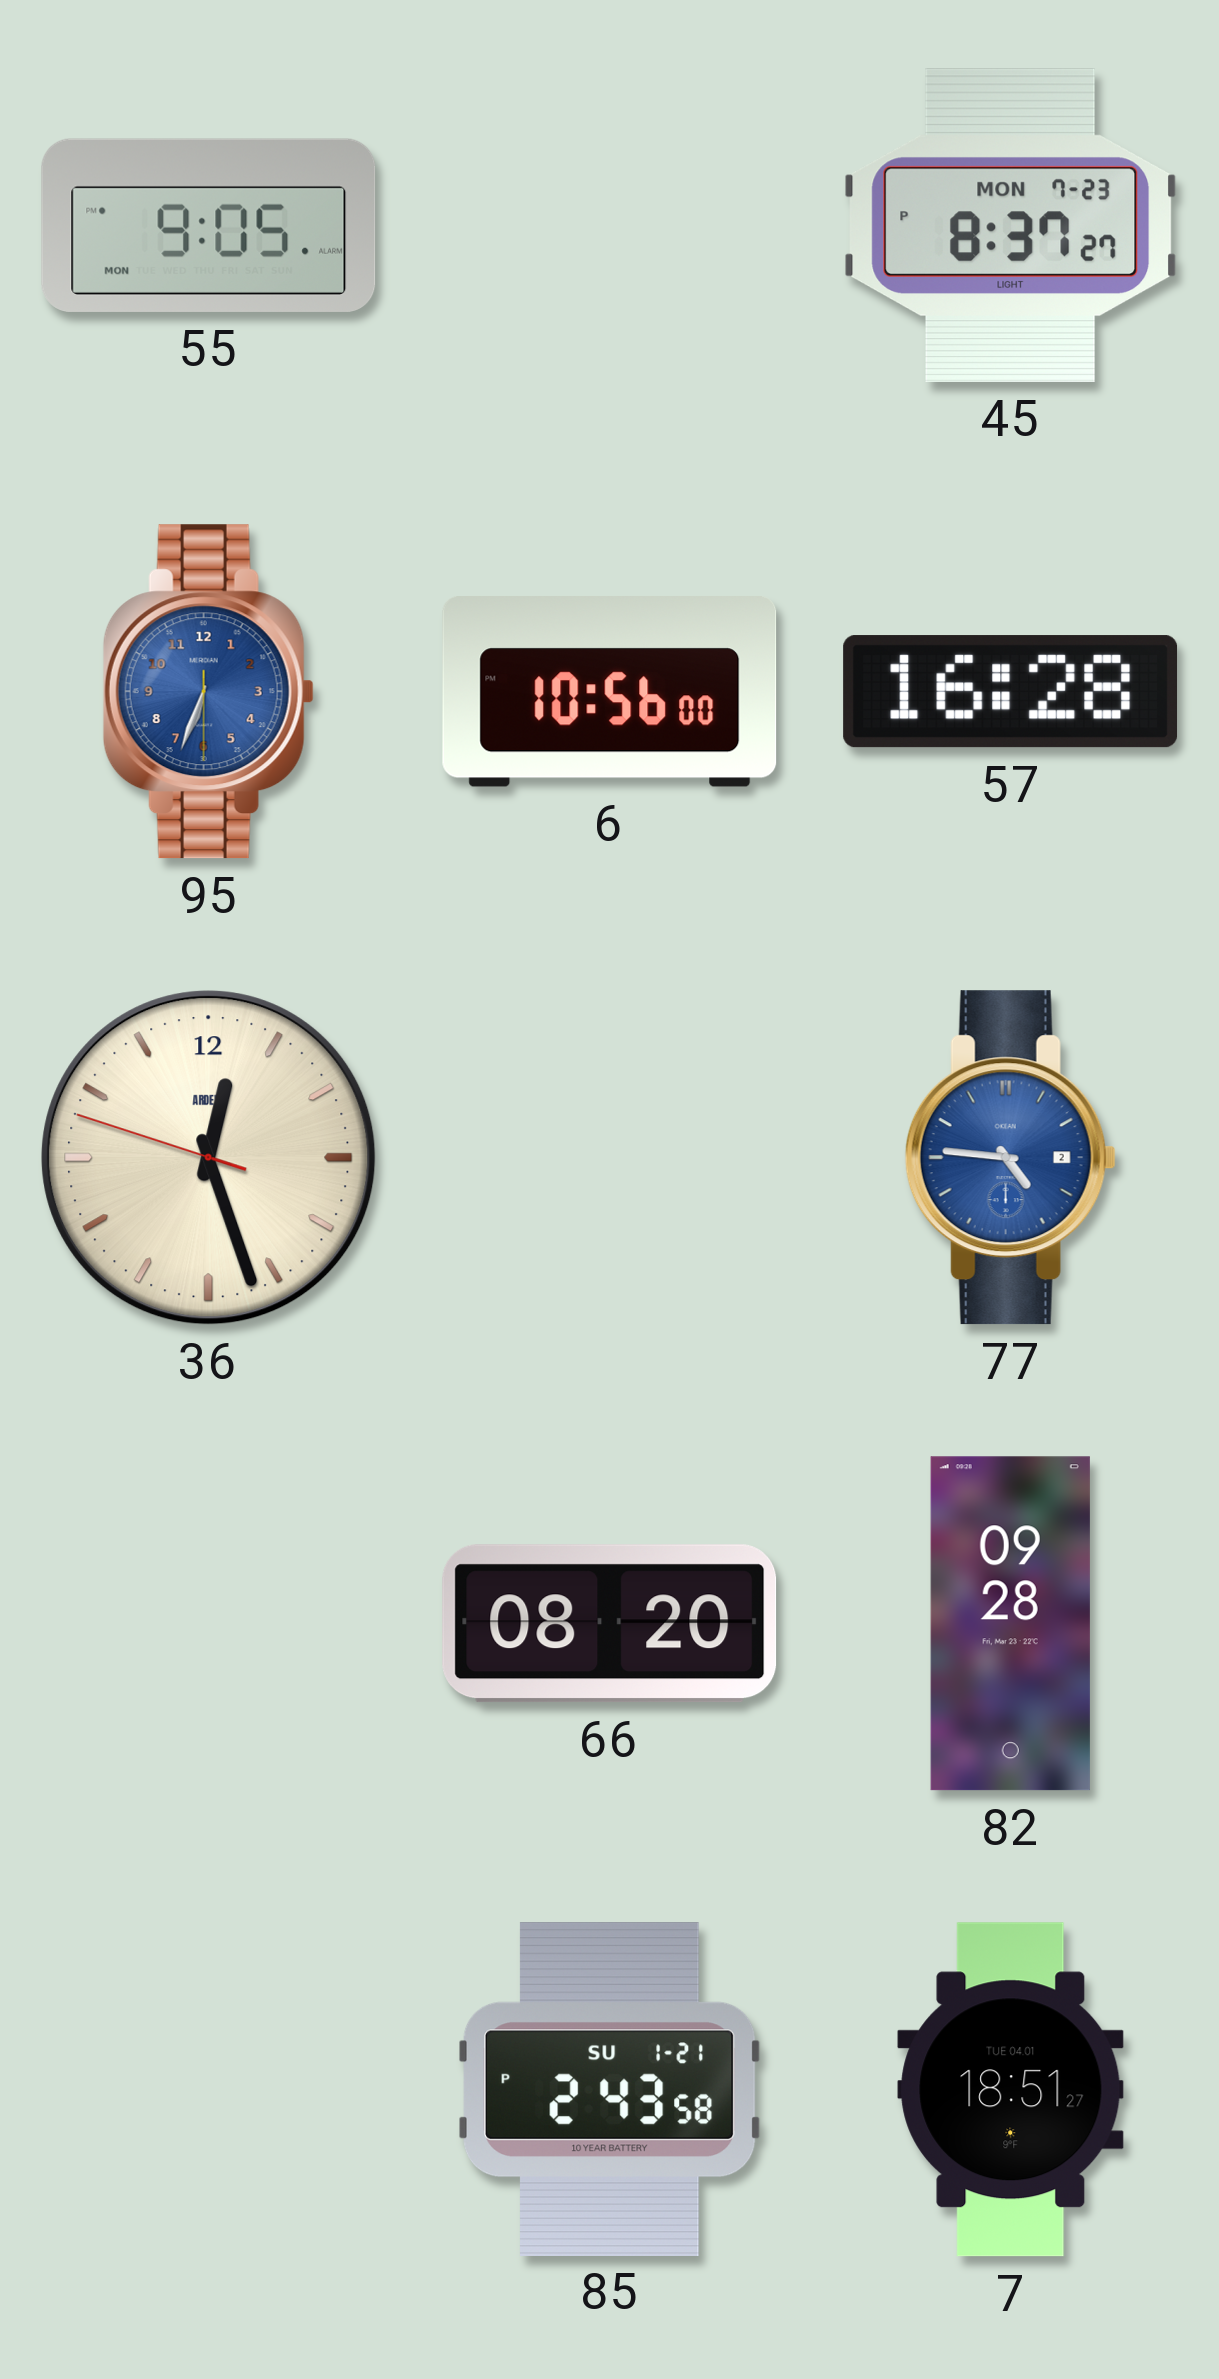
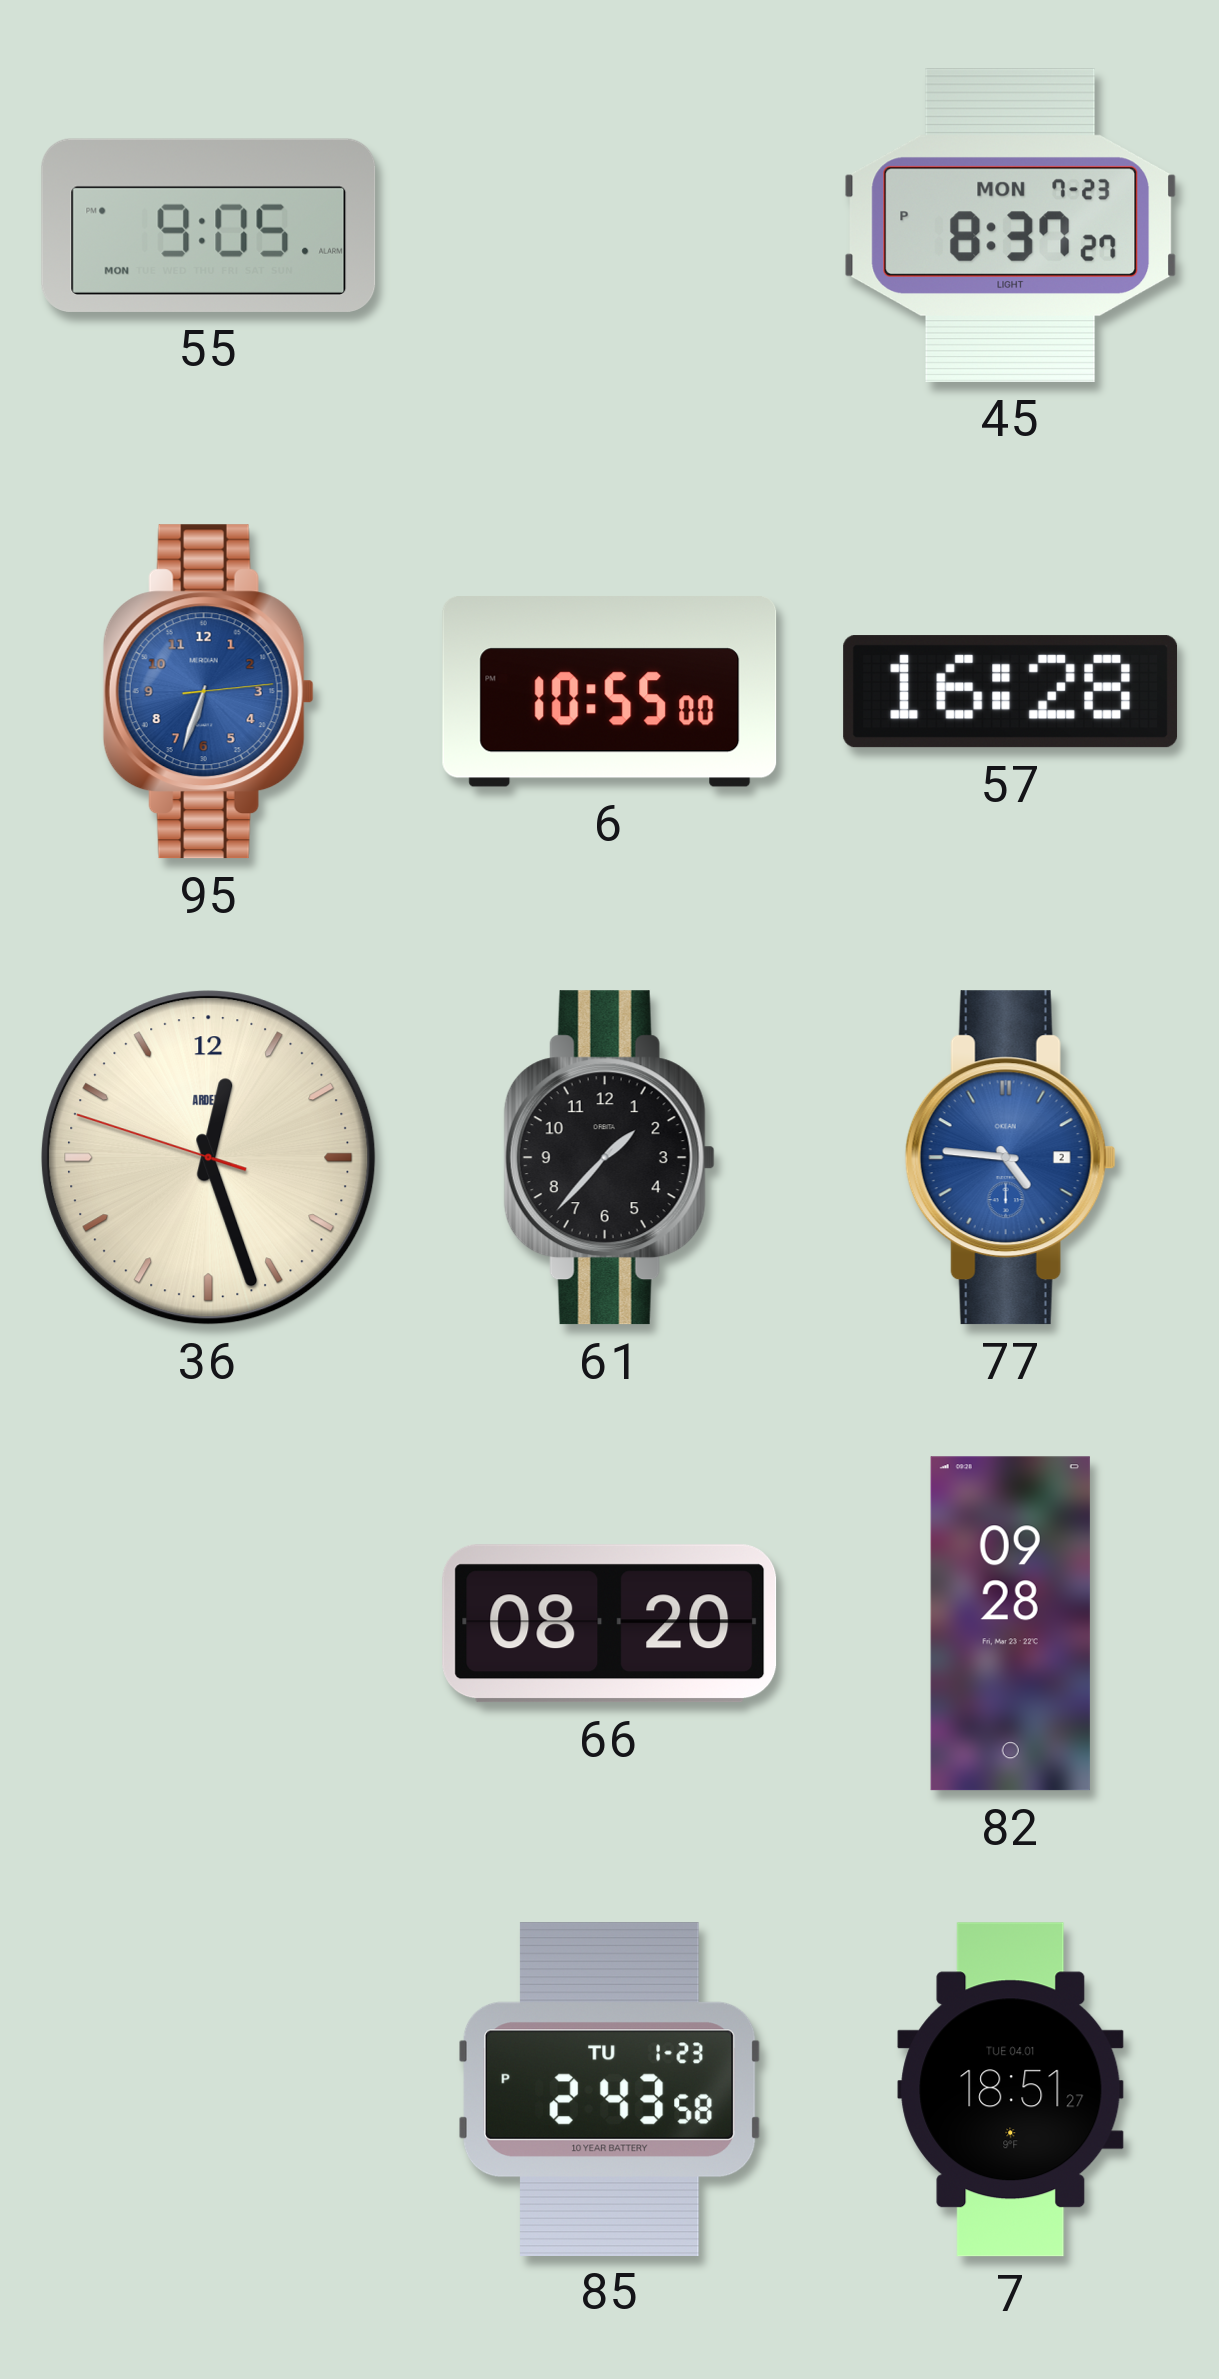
95: 6:33:30 -> 6:33:14 (208, 692)
6: 10:56 -> 10:55 (610, 692)
61: none -> 1:37 (609, 1158)
85 date: SU 1-21 -> TU 1-23 (610, 2089)
